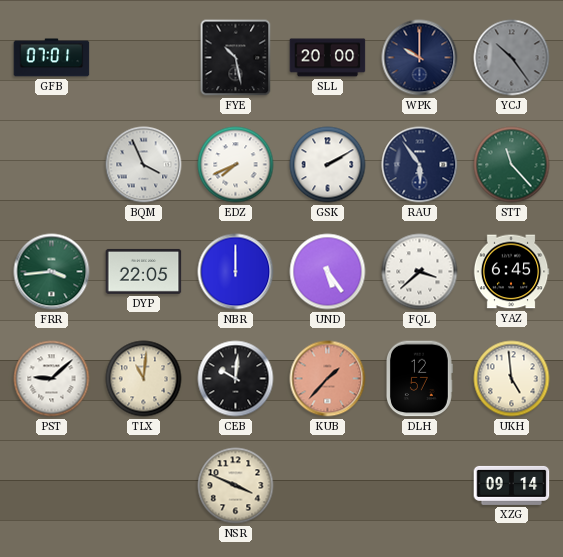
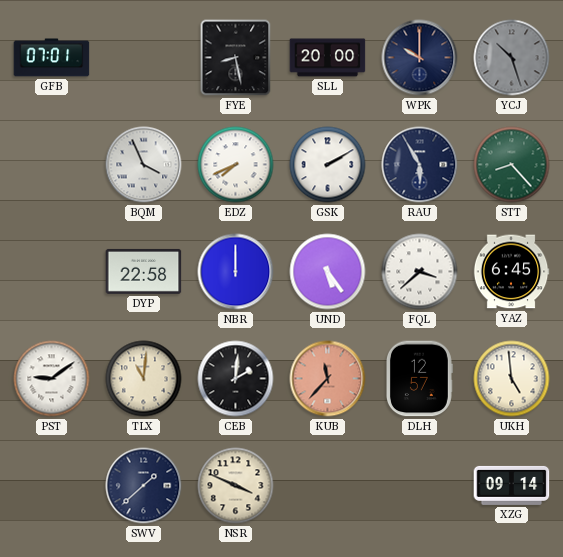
FYE: 10:28 -> 8:28 (236, 58)
YCJ: 10:24 -> 10:27 (512, 58)
RAU: 5:54 -> 5:55 (420, 165)
STT: 11:23 -> 8:23 (512, 165)
FRR: 3:44 -> none (52, 272)
DYP: 22:05 -> 22:58 (144, 271)
PST: 9:08 -> 9:09 (52, 379)
CEB: 10:01 -> 2:01 (236, 379)
KUB: 1:37 -> 11:37 (328, 379)
SWV: none -> 1:38 (144, 486)
